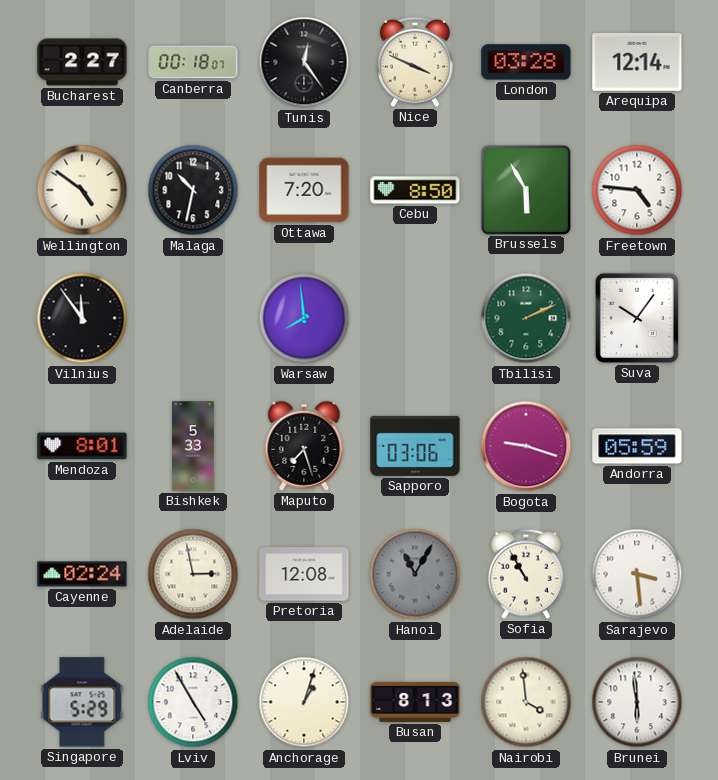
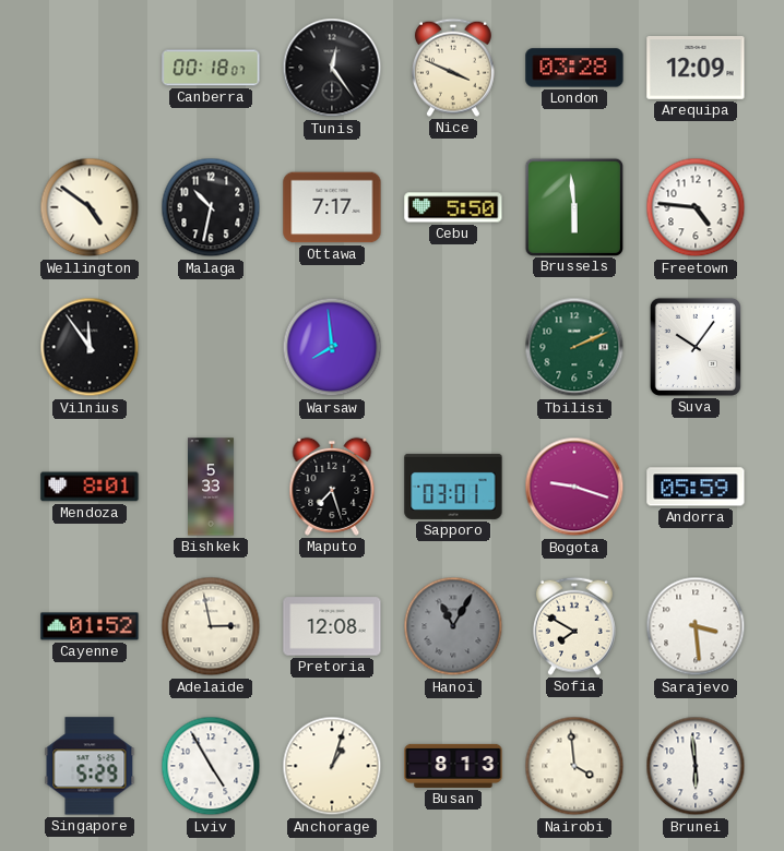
Bucharest: 2:27 -> none (82, 62)
Arequipa: 12:14 -> 12:09 (696, 68)
Ottawa: 7:20 -> 7:17 (332, 207)
Cebu: 8:50 -> 5:50 (453, 207)
Brussels: 5:55 -> 5:59 (573, 206)
Sapporo: 03:06 -> 03:01 (453, 487)
Cayenne: 02:24 -> 01:52 (90, 626)
Sofia: 10:55 -> 7:50 (574, 626)
